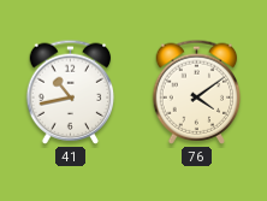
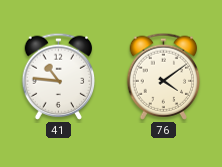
41: 10:43 -> 10:46 (59, 76)
